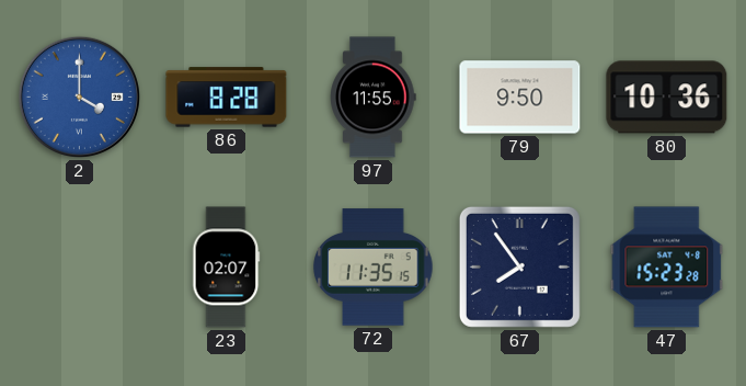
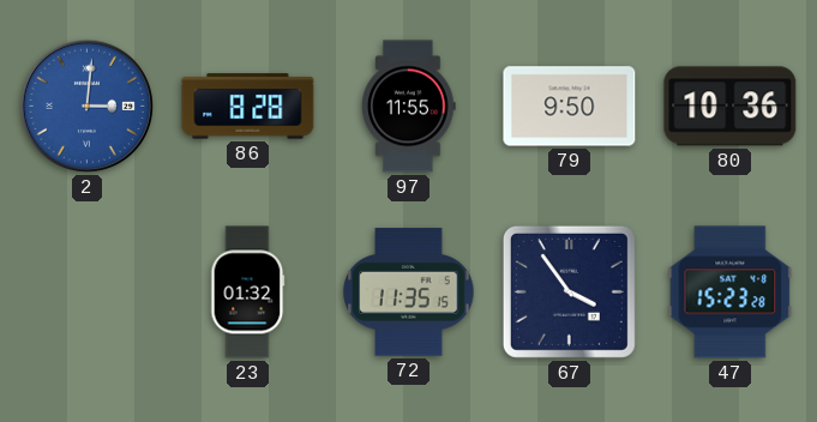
2: 4:00 -> 3:01 (86, 106)
23: 02:07 -> 01:32 (248, 293)
67: 7:54 -> 3:54 (569, 291)
